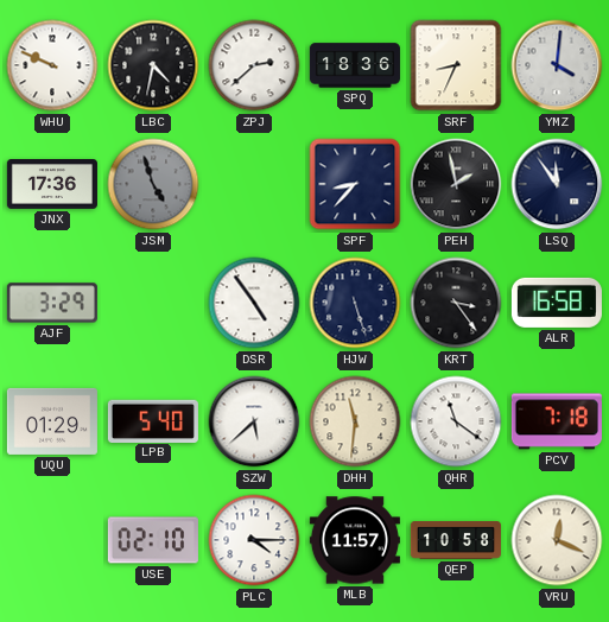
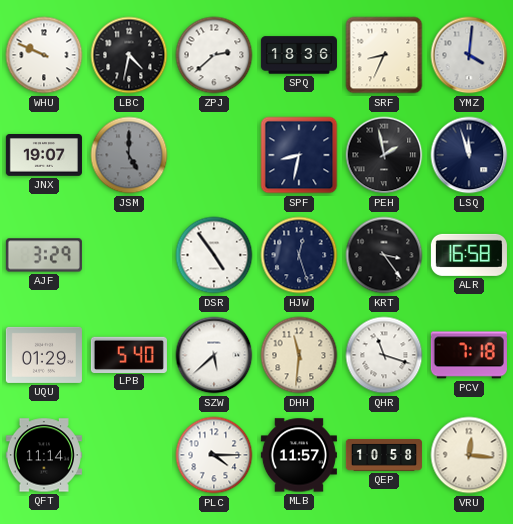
JNX: 17:36 -> 19:07 (44, 156)
JSM: 4:57 -> 5:00 (129, 155)
SPF: 8:37 -> 8:32 (299, 155)
LSQ: 11:54 -> 11:57 (469, 155)
HJW: 5:27 -> 12:27 (299, 255)
QHR: 11:21 -> 11:18 (384, 355)
QFT: none -> 11:14 (44, 455)
USE: 02:10 -> none (153, 540)
VRU: 12:19 -> 12:16 (469, 455)
